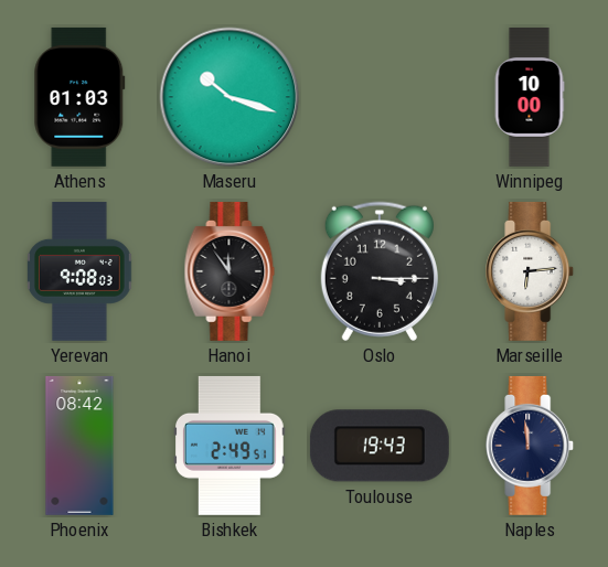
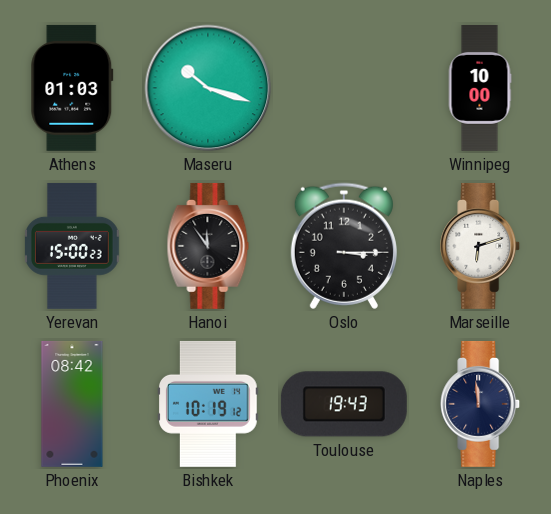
Yerevan: 9:08 -> 15:00 (73, 246)
Marseille: 6:14 -> 6:12 (481, 246)
Bishkek: 2:49 -> 10:19 (209, 404)
